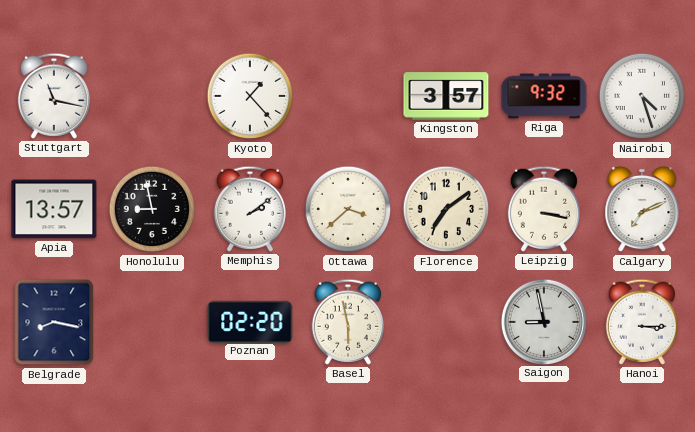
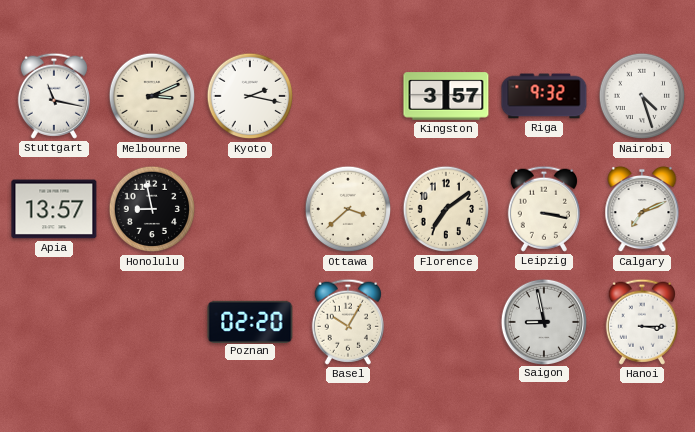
Melbourne: none -> 3:11 (152, 96)
Kyoto: 1:23 -> 2:17 (250, 96)
Memphis: 2:09 -> none (250, 209)
Belgrade: 8:17 -> none (54, 322)
Basel: 5:58 -> 10:05 (348, 322)
